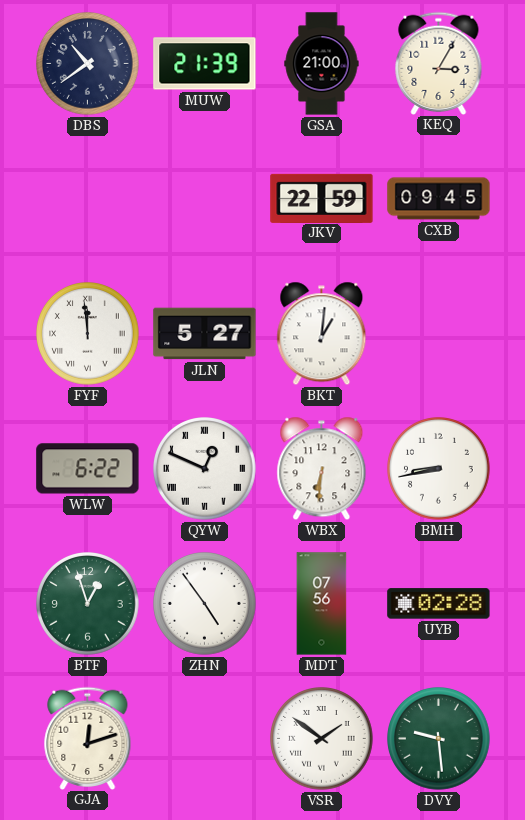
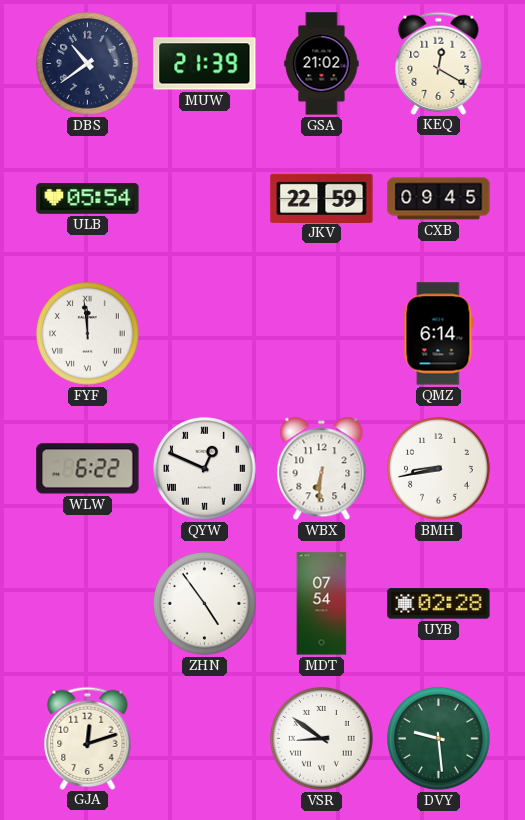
GSA: 21:00 -> 21:02 (322, 64)
KEQ: 3:05 -> 12:20 (439, 63)
ULB: none -> 05:54 (88, 199)
JLN: 5:27 -> none (205, 334)
BKT: 1:01 -> none (322, 334)
QMZ: none -> 6:14 (439, 334)
BTF: 12:57 -> none (88, 604)
MDT: 07:56 -> 07:54 (322, 604)
VSR: 1:51 -> 8:51 (322, 739)
